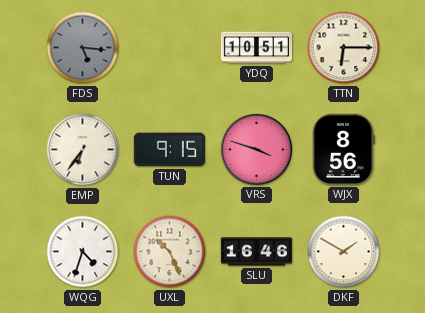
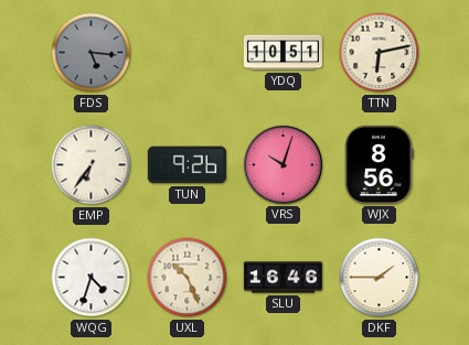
TTN: 6:15 -> 6:13 (380, 53)
TUN: 9:15 -> 9:26 (186, 165)
VRS: 3:48 -> 10:03 (283, 164)
DKF: 1:50 -> 1:45 (380, 278)
